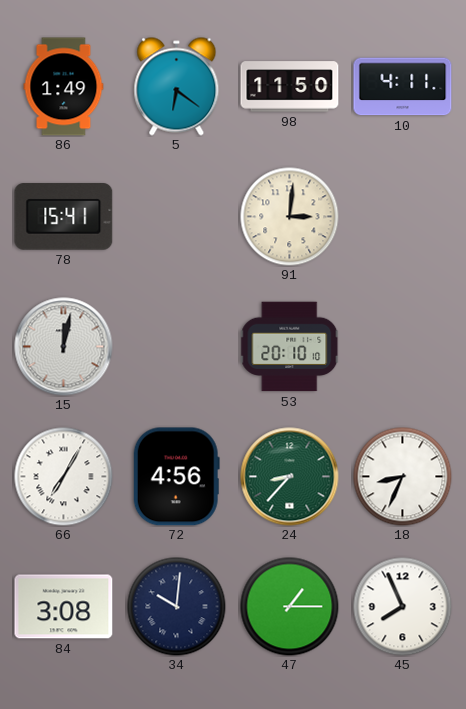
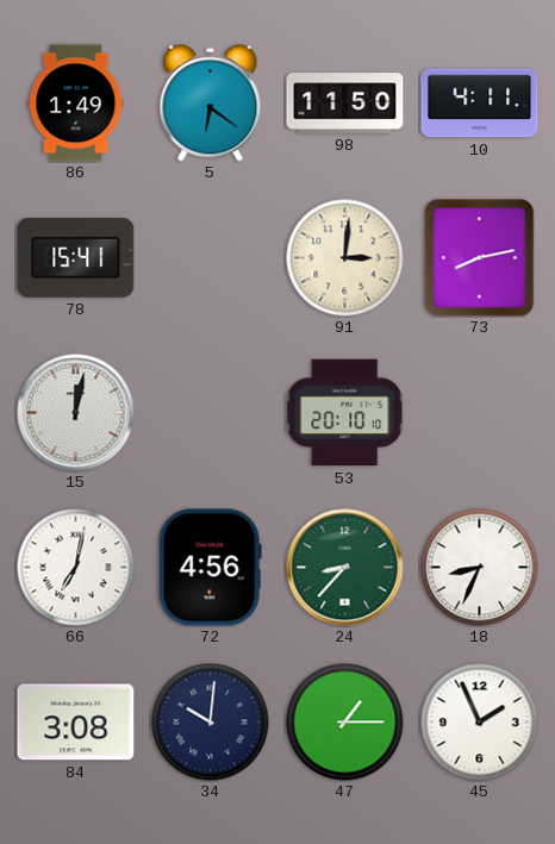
73: none -> 8:13 (480, 258)
66: 7:05 -> 7:02 (76, 568)
45: 7:56 -> 1:56 (480, 723)
